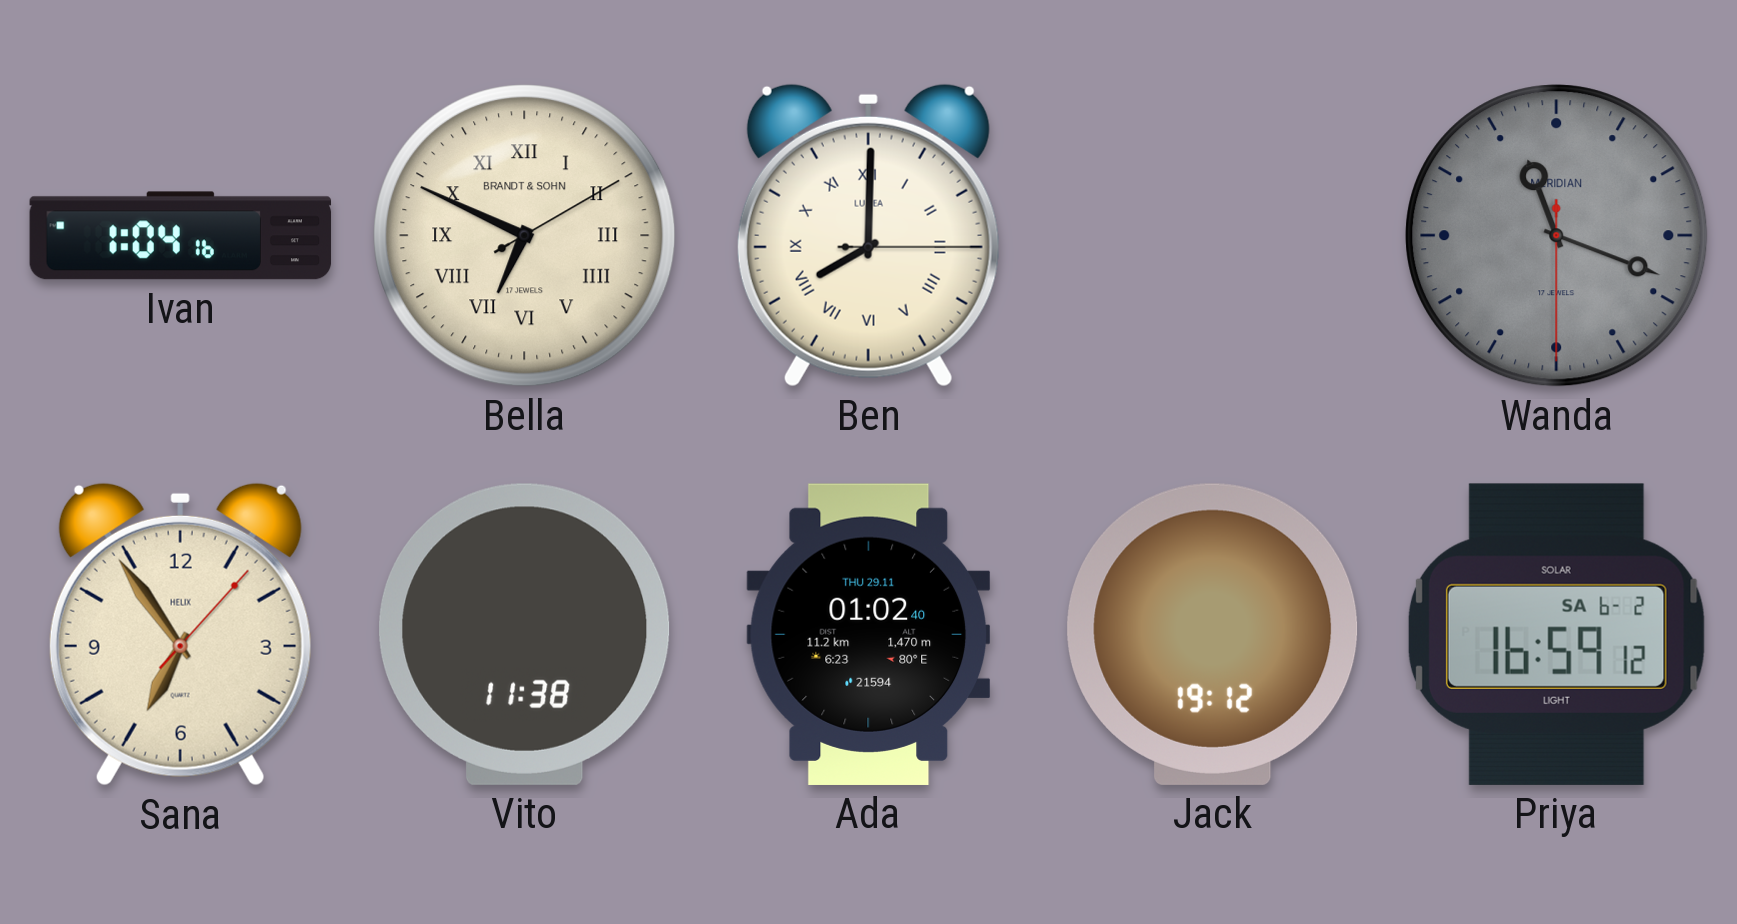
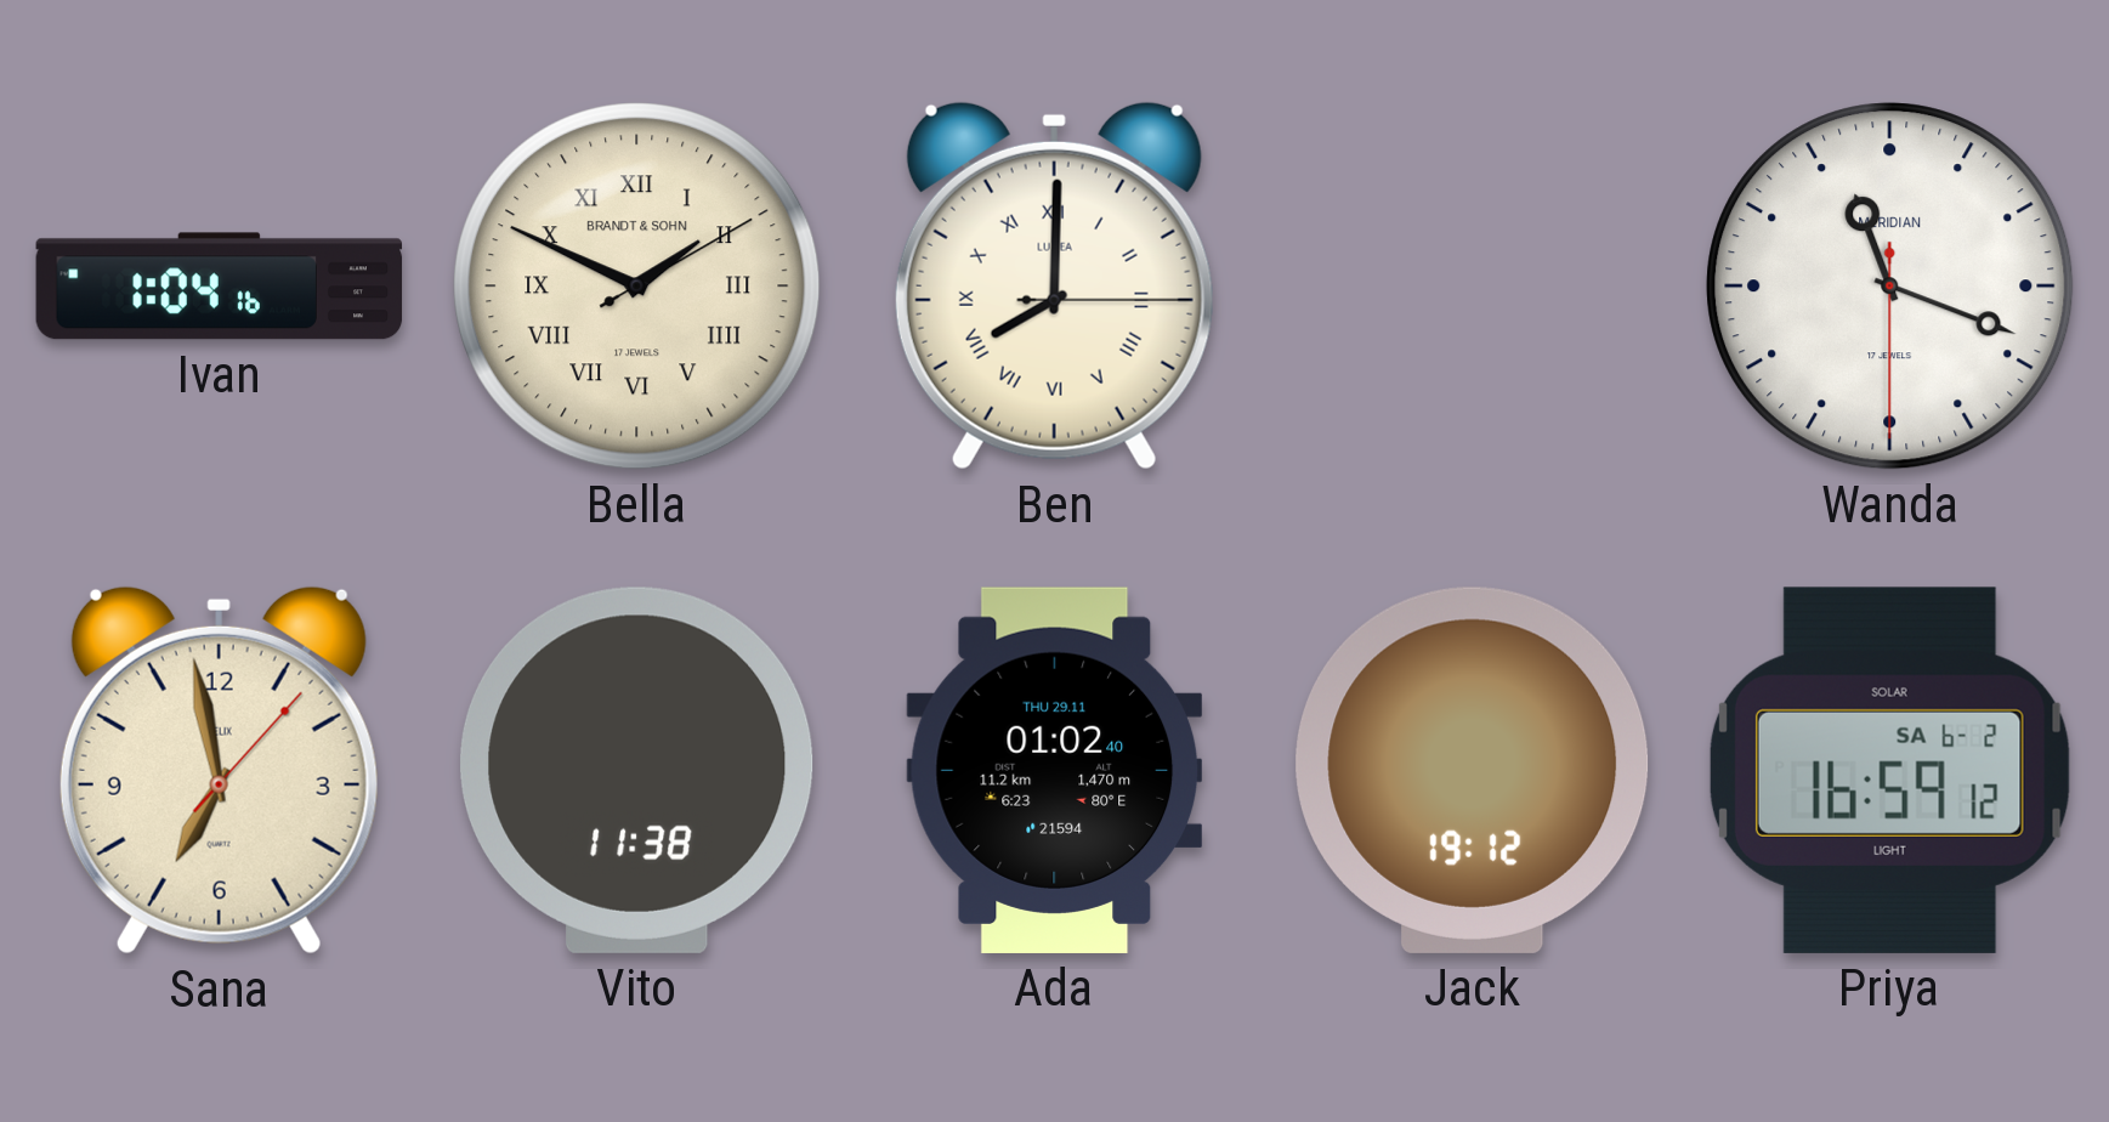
Bella: 6:49 -> 1:49 (637, 287)
Wanda dial: grey -> white (1890, 287)
Sana: 6:54 -> 6:58 (219, 770)
